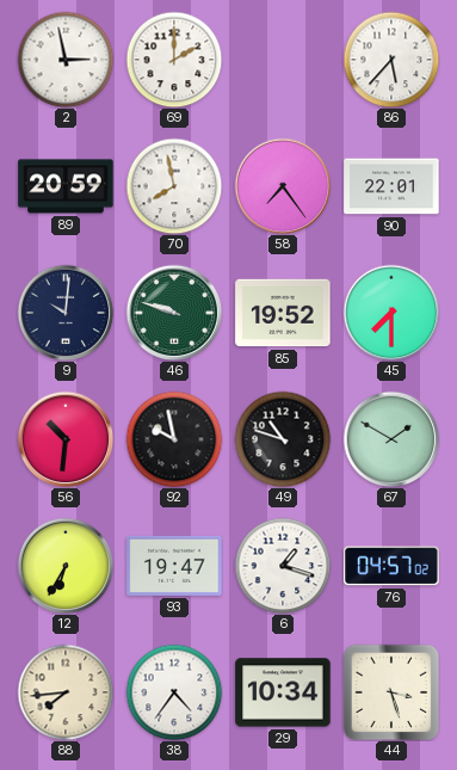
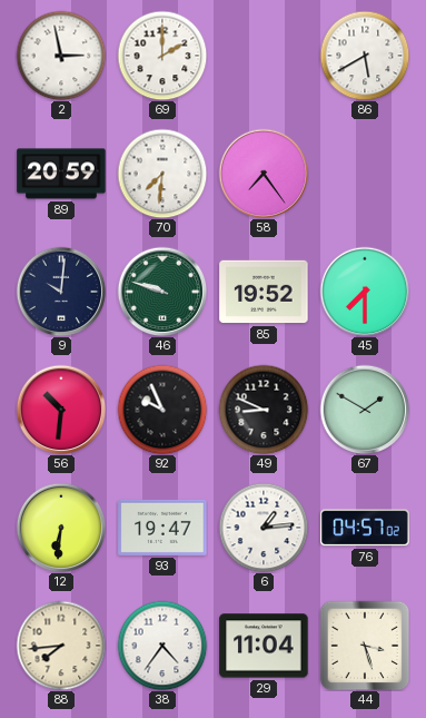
86: 5:37 -> 5:40 (365, 56)
70: 7:58 -> 7:31 (162, 174)
90: 22:01 -> none (391, 186)
92: 9:58 -> 9:56 (162, 410)
49: 10:48 -> 8:49 (264, 410)
12: 6:35 -> 6:31 (61, 528)
6: 1:18 -> 1:14 (264, 528)
29: 10:34 -> 11:04 (264, 646)
